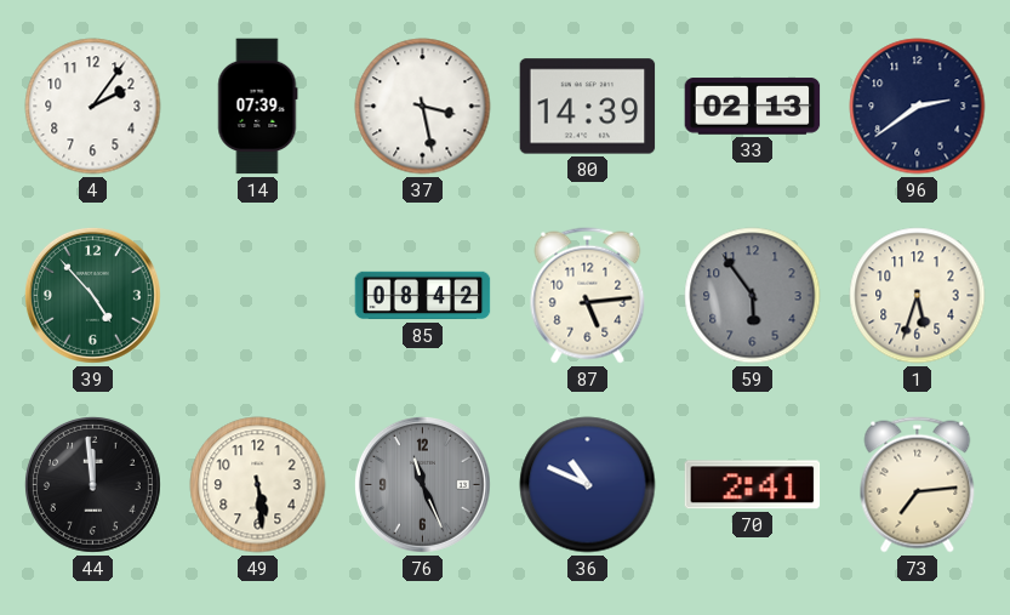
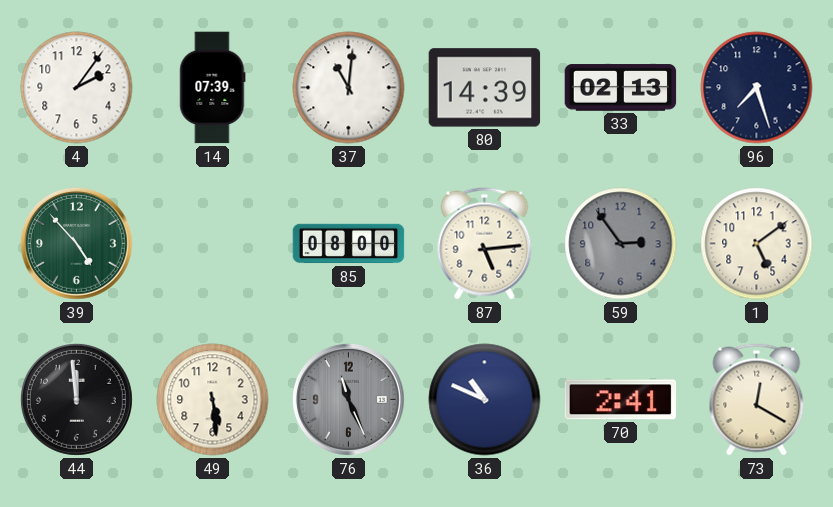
37: 3:28 -> 11:01 (349, 88)
96: 2:39 -> 7:27 (757, 88)
85: 08:42 -> 08:00 (349, 244)
59: 5:54 -> 2:54 (621, 244)
1: 5:33 -> 5:09 (757, 244)
73: 7:14 -> 12:20 (757, 400)
